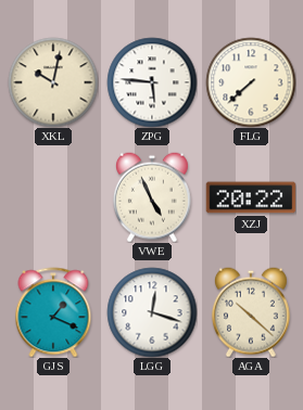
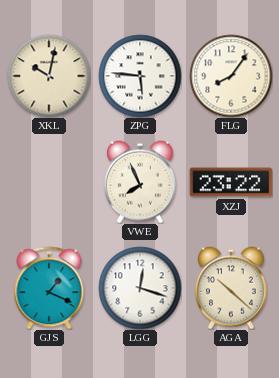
FLG: 7:38 -> 8:06 (231, 76)
VWE: 4:56 -> 7:56 (140, 182)
XZJ: 20:22 -> 23:22 (231, 182)
